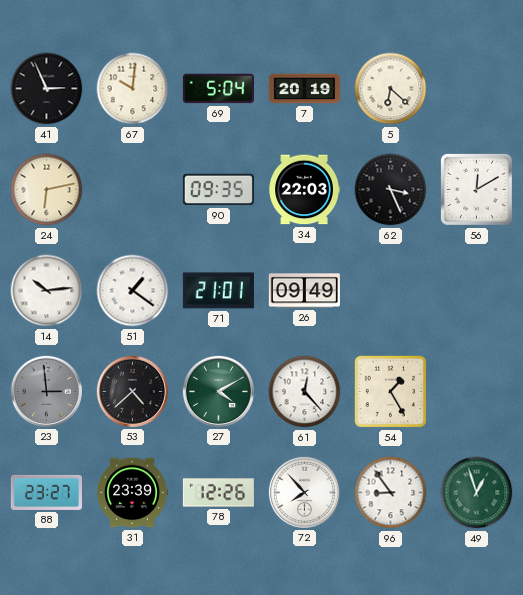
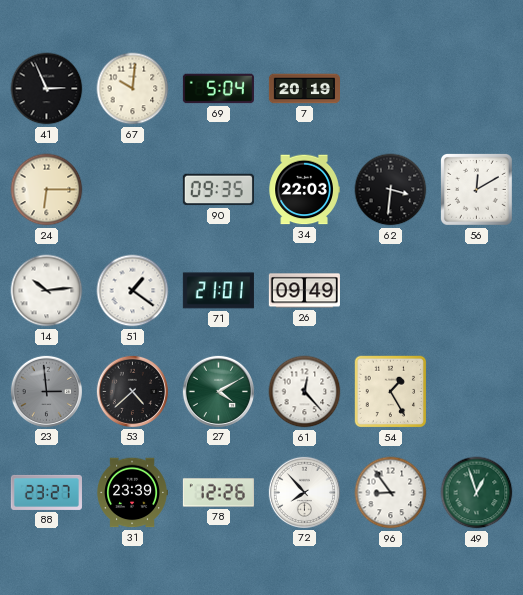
5: 6:22 -> none (391, 89)
24: 6:13 -> 6:15 (47, 190)
62: 3:26 -> 3:31 (391, 190)
